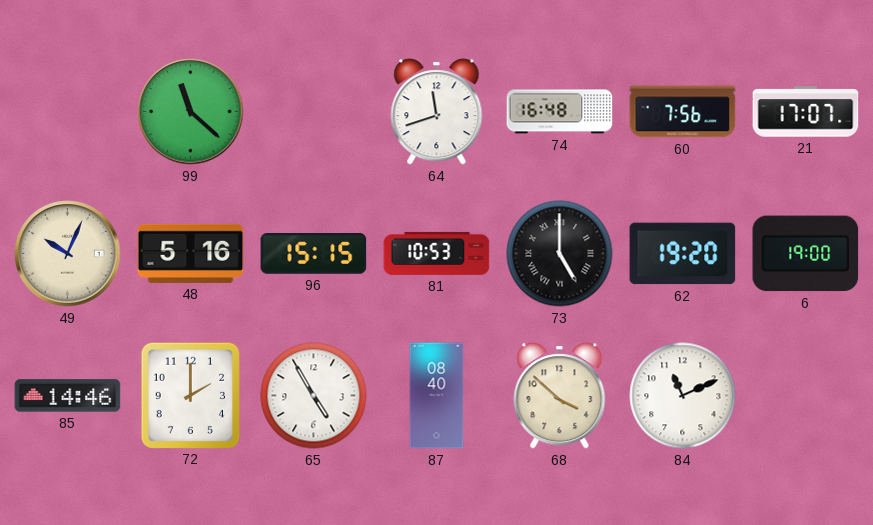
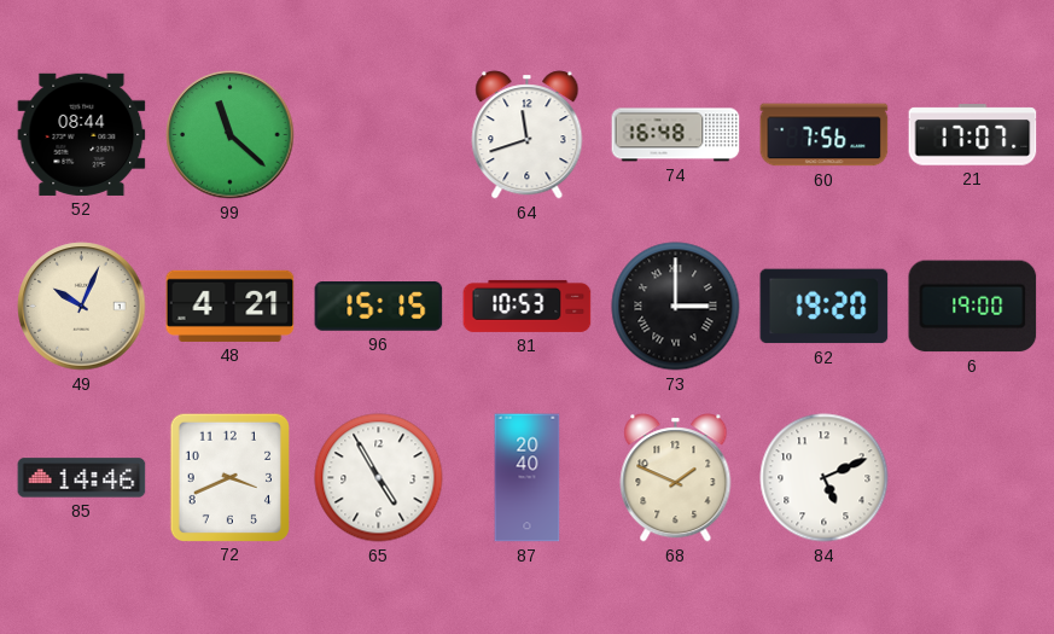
52: none -> 08:44 (82, 134)
48: 5:16 -> 4:21 (231, 306)
73: 5:00 -> 3:00 (676, 307)
72: 2:00 -> 3:41 (229, 477)
87: 08:40 -> 20:40 (528, 478)
68: 3:52 -> 1:49 (676, 478)
84: 11:11 -> 5:11 (825, 478)
